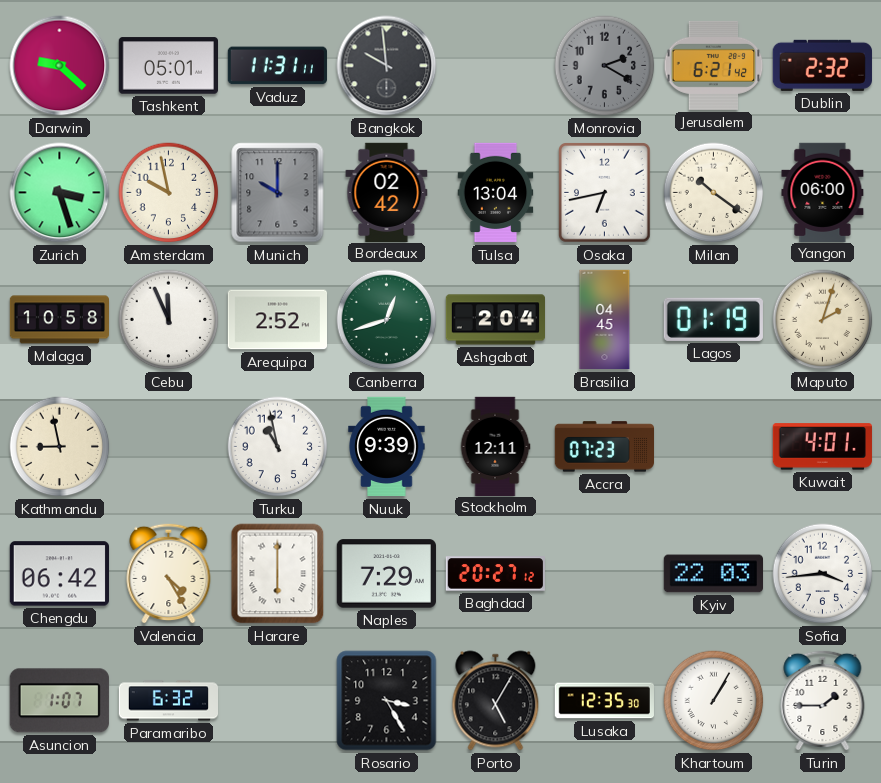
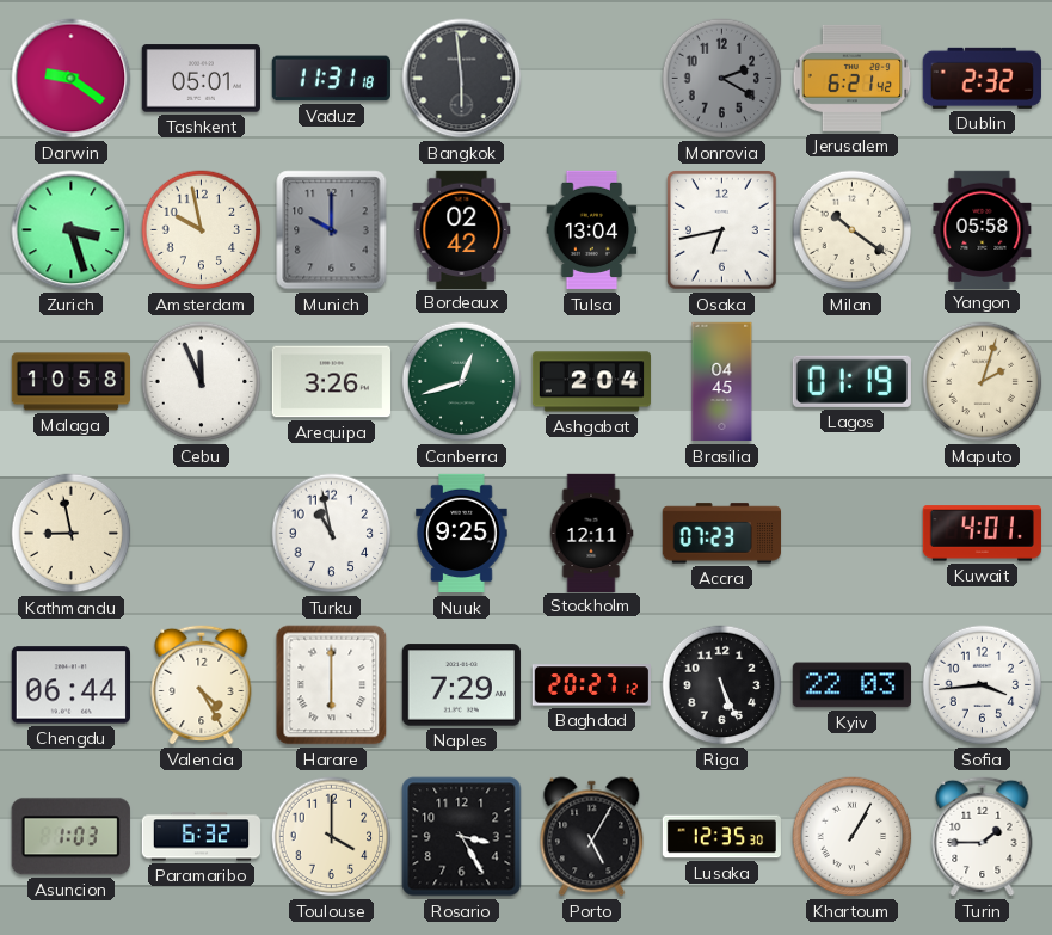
Darwin: 9:22 -> 9:21 (72, 79)
Vaduz: 11:31:11 -> 11:31:18 (331, 79)
Bangkok: 9:59 -> 5:59 (462, 79)
Yangon: 06:00 -> 05:58 (983, 229)
Arequipa: 2:52 -> 3:26 (331, 382)
Nuuk: 9:39 -> 9:25 (462, 534)
Chengdu: 06:42 -> 06:44 (70, 685)
Riga: none -> 5:26 (722, 685)
Asuncion: 1:07 -> 1:03 (70, 837)
Toulouse: none -> 4:00 (332, 837)
